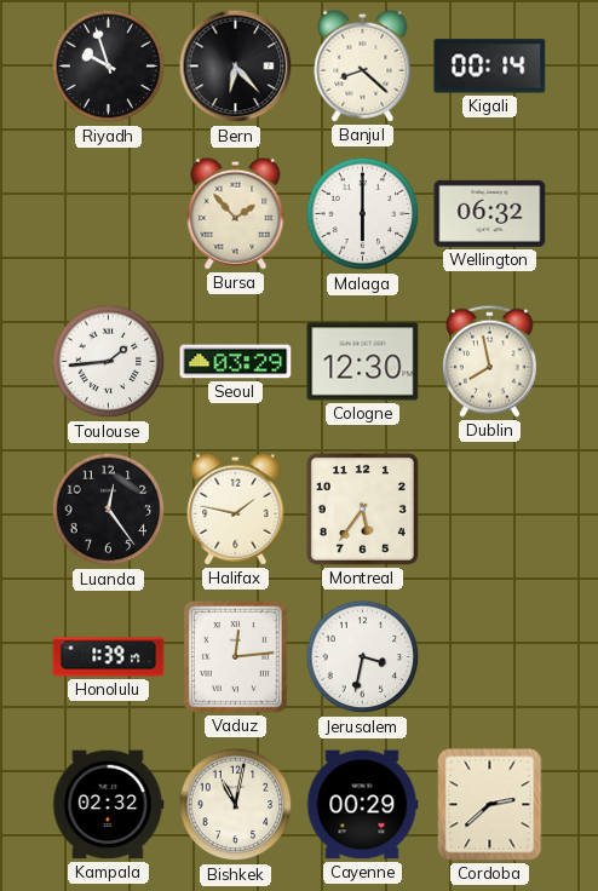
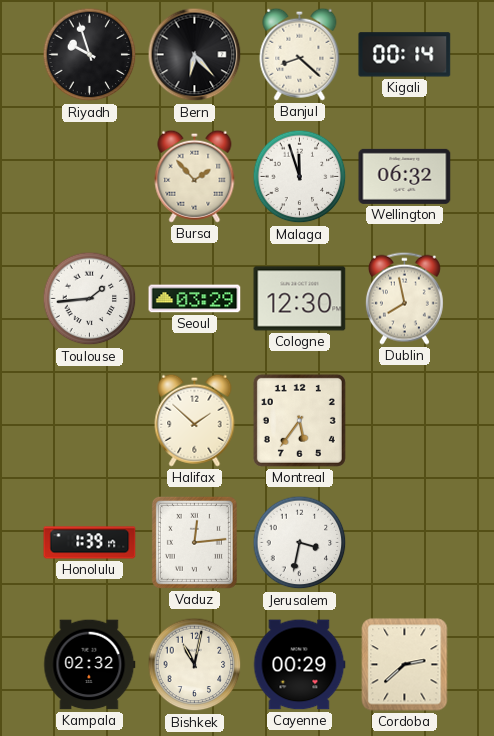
Malaga: 6:00 -> 11:57 (300, 177)
Luanda: 12:24 -> none (109, 510)
Halifax: 1:47 -> 1:52 (195, 420)
